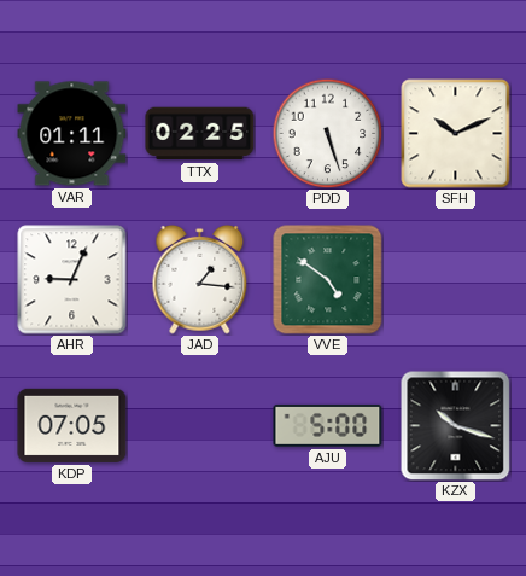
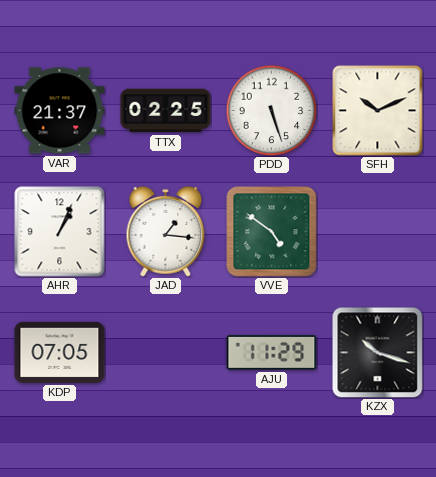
VAR: 01:11 -> 21:37 (60, 111)
AHR: 9:04 -> 1:04 (60, 232)
AJU: 5:00 -> 11:29 (272, 352)
